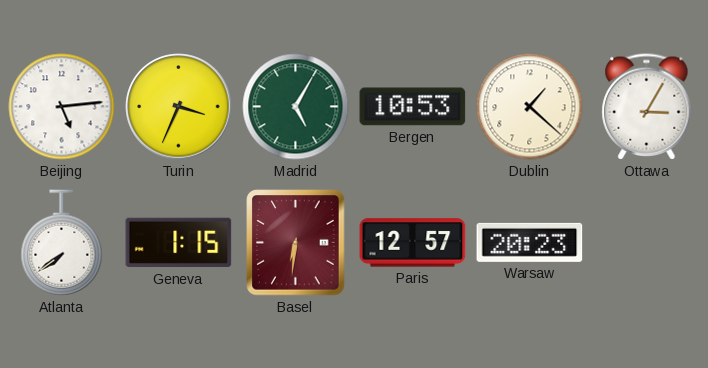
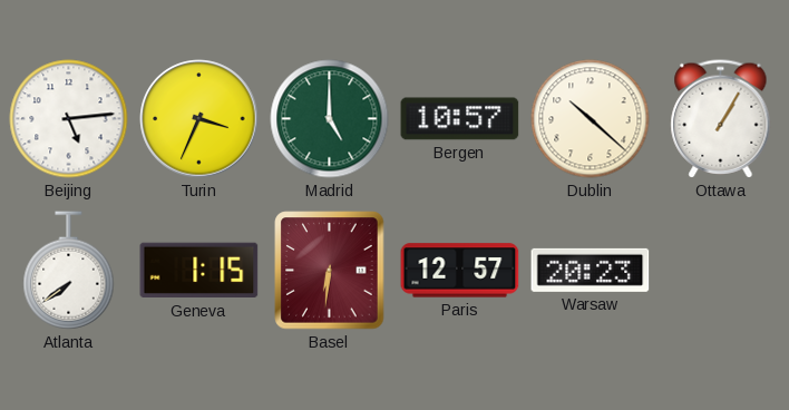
Madrid: 5:05 -> 5:00 (330, 119)
Bergen: 10:53 -> 10:57 (460, 119)
Dublin: 1:22 -> 10:22 (591, 119)
Ottawa: 3:05 -> 1:05 (721, 119)
